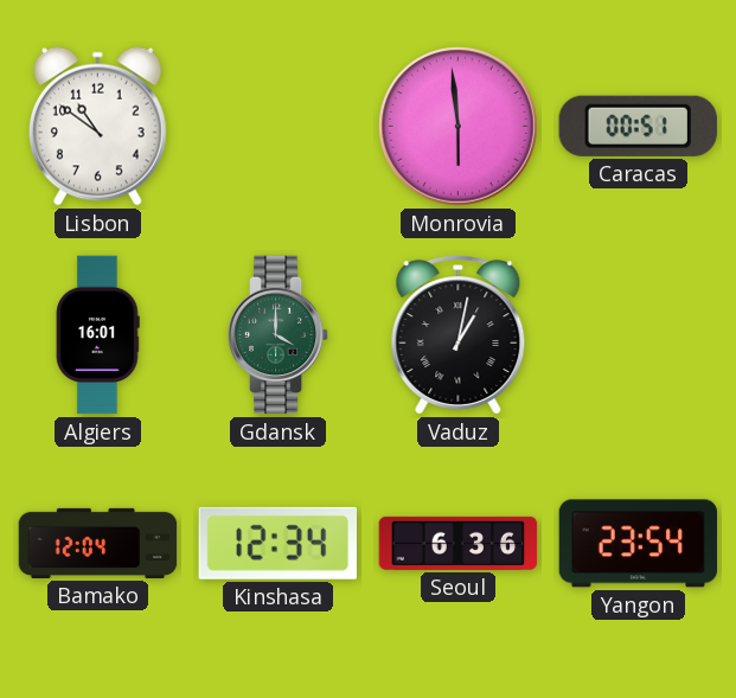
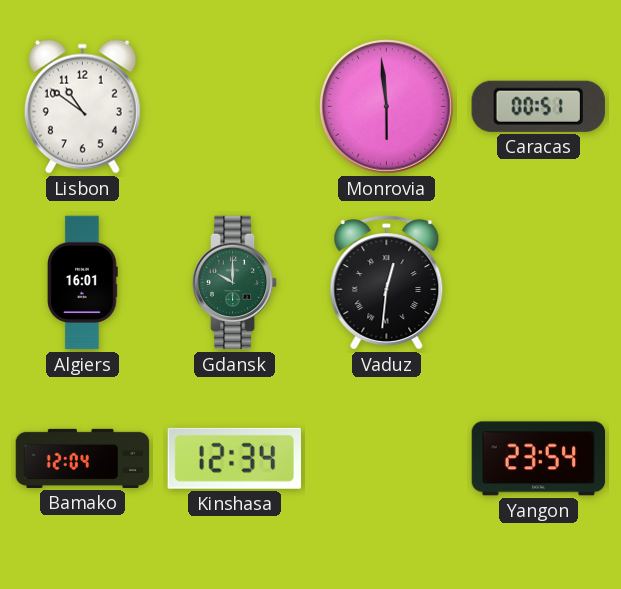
Gdansk: 4:00 -> 10:00 (235, 283)
Vaduz: 1:02 -> 12:31 (387, 283)
Seoul: 6:36 -> none (459, 543)
